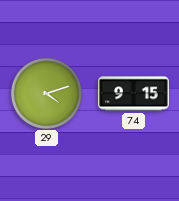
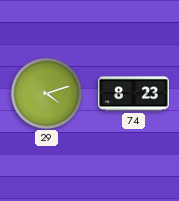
74: 9:15 -> 8:23 (134, 94)
